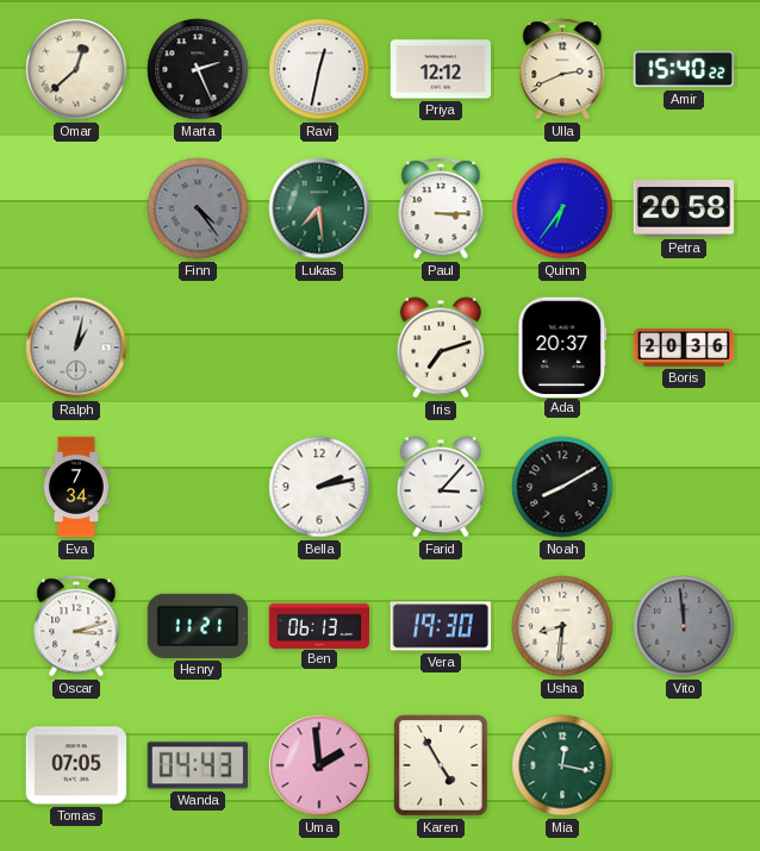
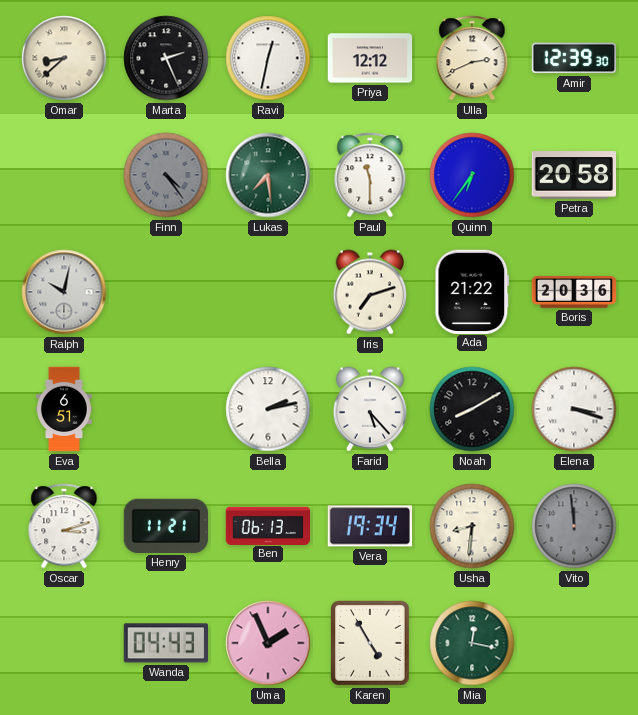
Omar: 12:38 -> 8:38 (64, 58)
Amir: 15:40 -> 12:39 (573, 58)
Paul: 3:15 -> 11:30 (370, 175)
Ralph: 1:02 -> 10:02 (64, 292)
Ada: 20:37 -> 21:22 (472, 291)
Eva: 7:34 -> 6:51 (65, 409)
Farid: 3:07 -> 5:23 (369, 409)
Elena: none -> 3:18 (574, 409)
Vera: 19:30 -> 19:34 (369, 526)
Tomas: 07:05 -> none (76, 765)
Uma: 1:59 -> 1:56 (268, 643)
